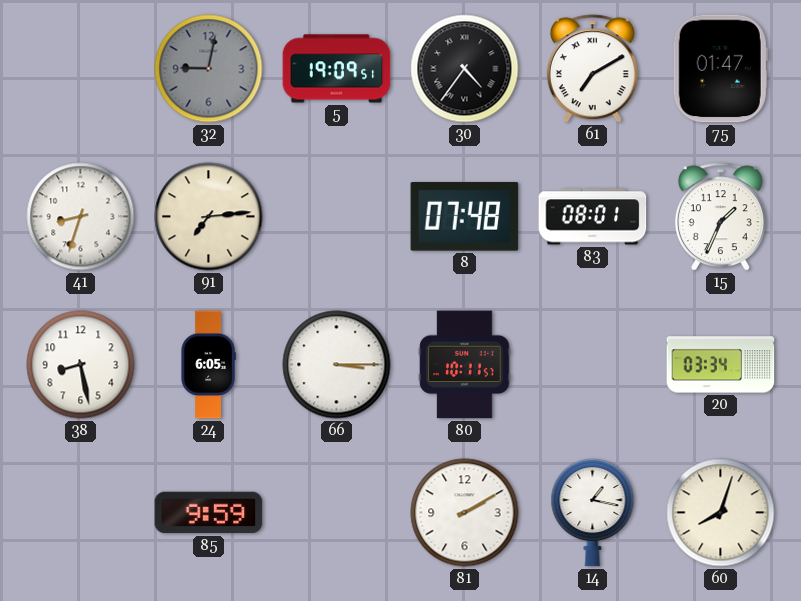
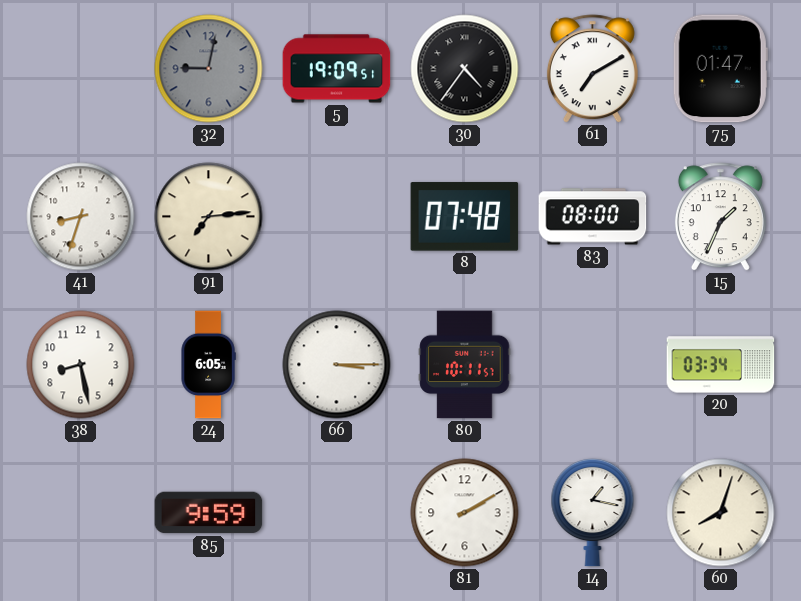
83: 08:01 -> 08:00 (593, 217)
